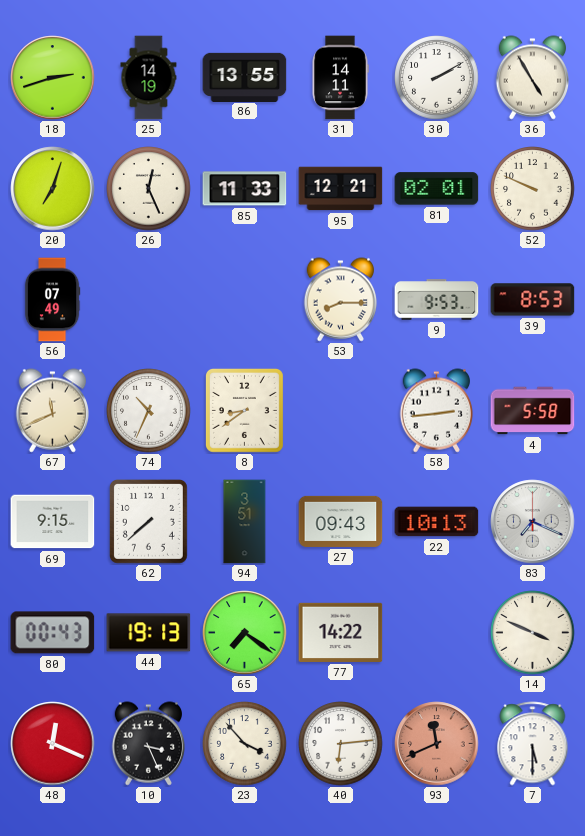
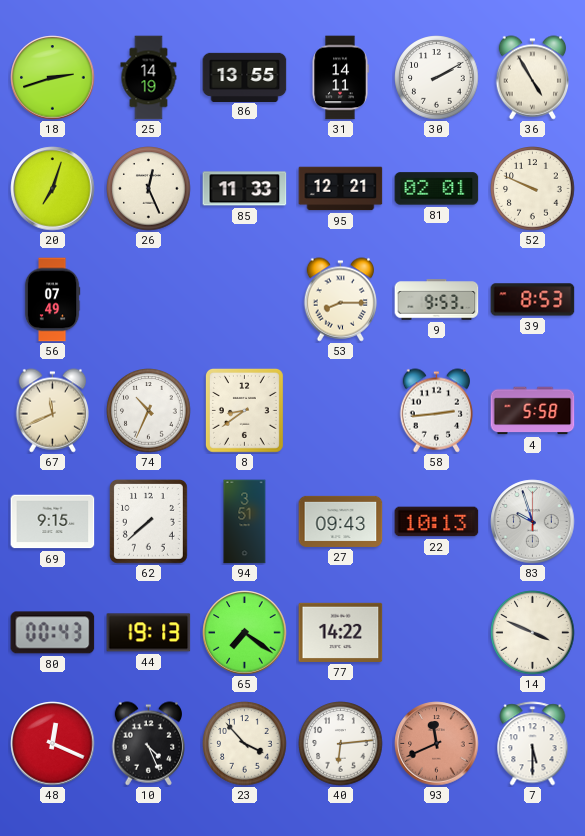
83: 7:19 -> 9:57 (533, 522)
10: 3:26 -> 4:26 (149, 744)
